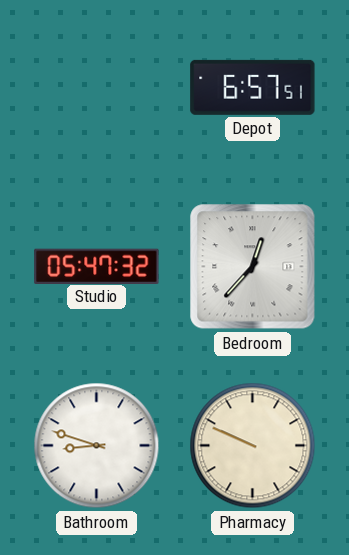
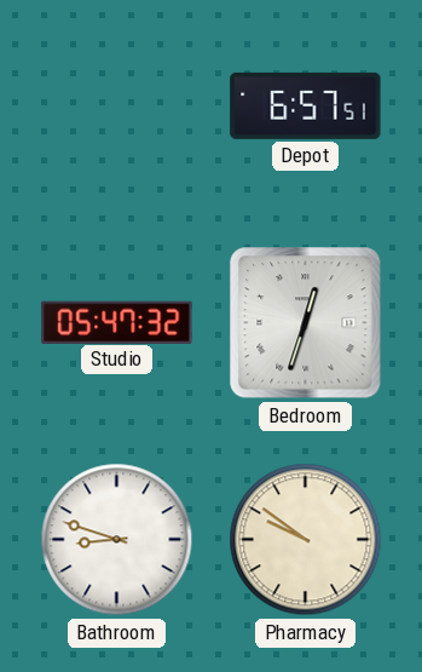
Bedroom: 12:37 -> 12:33 (306, 323)
Pharmacy: 9:49 -> 9:51 (306, 540)
